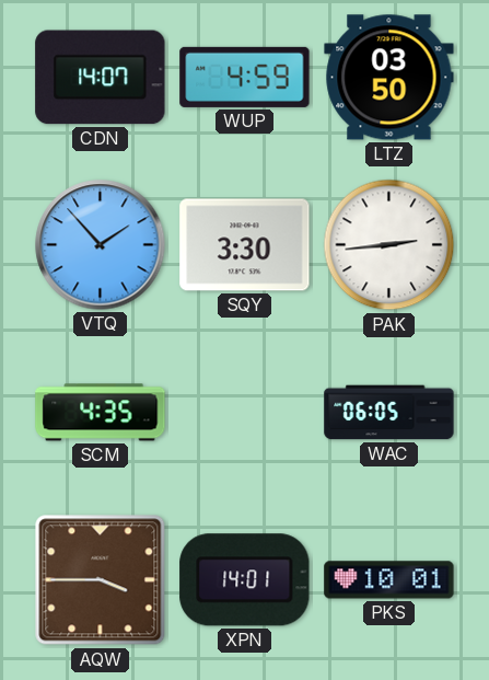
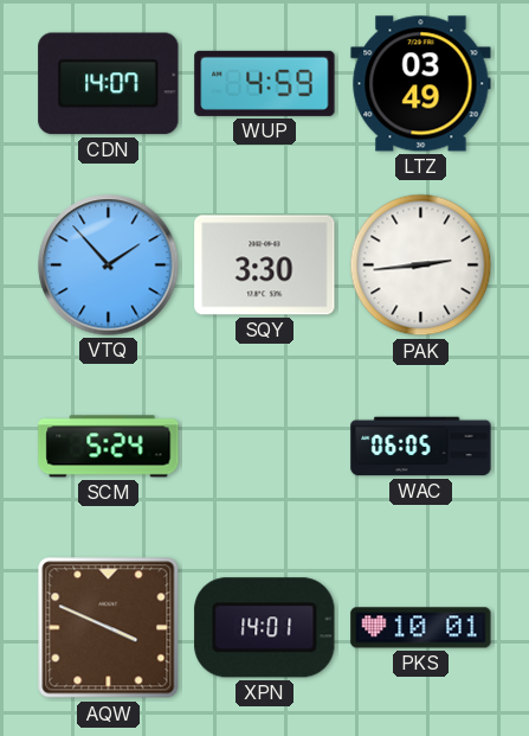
LTZ: 03:50 -> 03:49 (421, 84)
SCM: 4:35 -> 5:24 (109, 447)
AQW: 3:45 -> 3:49 (109, 628)
